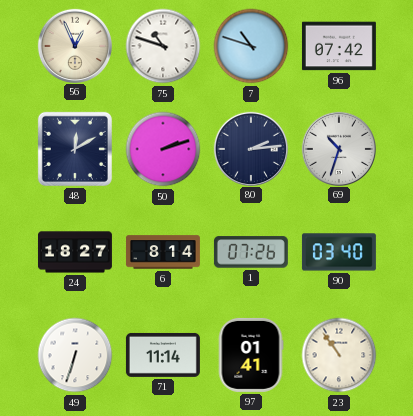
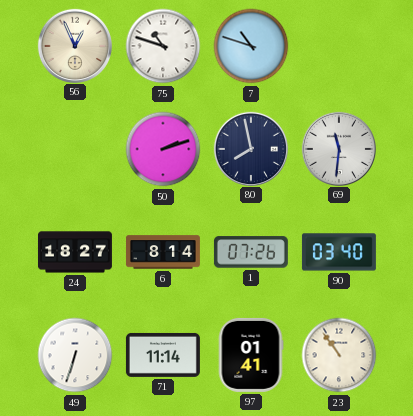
96: 07:42 -> none (339, 46)
48: 12:10 -> none (75, 149)
80: 2:14 -> 7:58 (250, 148)
69: 10:33 -> 11:31 (338, 148)
